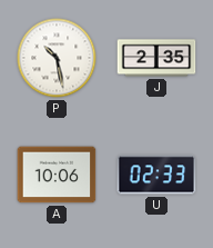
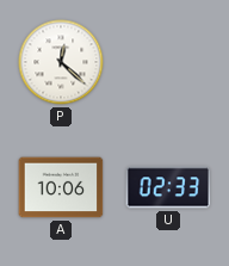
P: 10:28 -> 12:22 (61, 62)
J: 2:35 -> none (156, 58)
